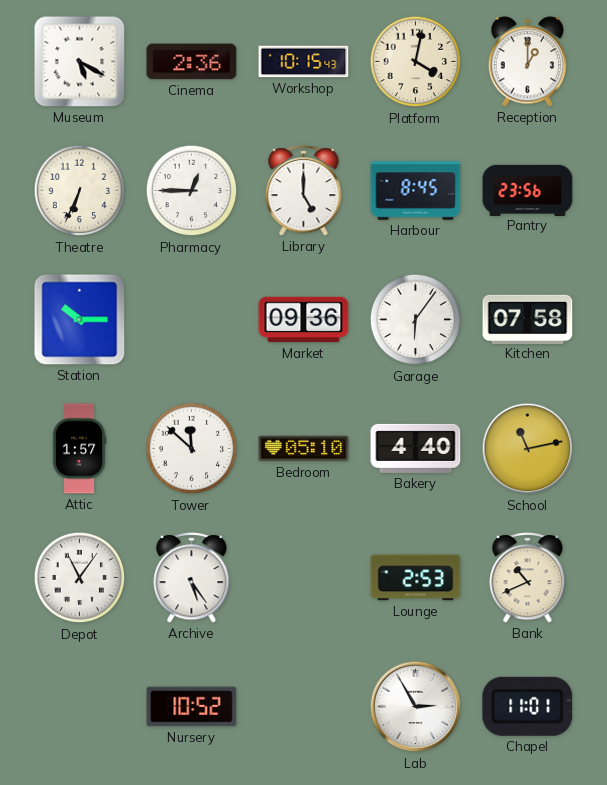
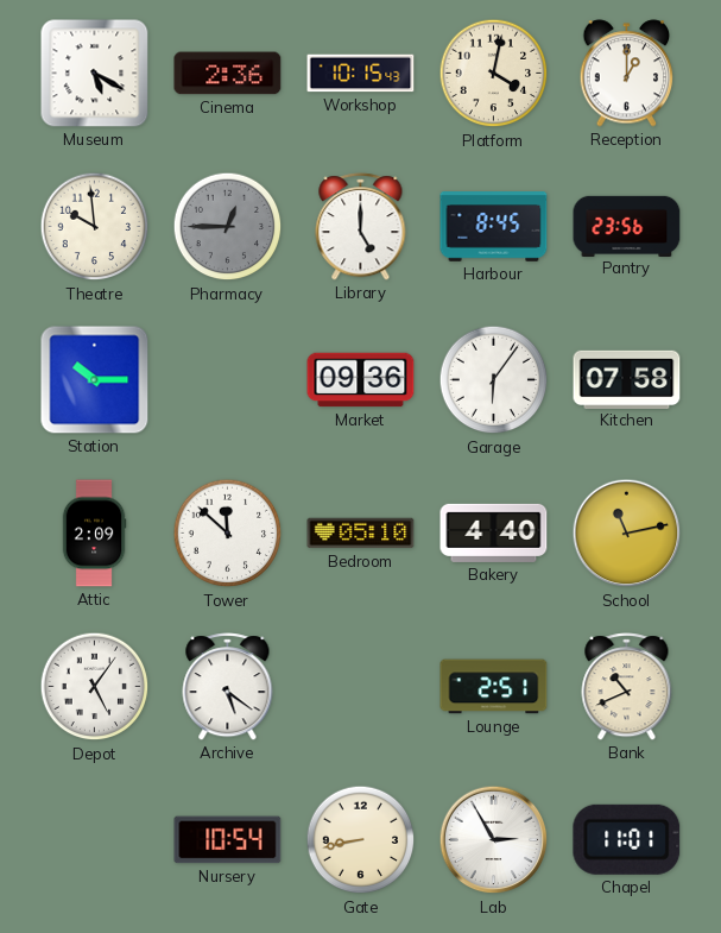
Theatre: 6:34 -> 9:59 (95, 227)
Pharmacy dial: white -> grey (228, 227)
Attic: 1:57 -> 2:09 (94, 534)
Depot: 11:06 -> 5:06 (95, 687)
Archive: 5:24 -> 5:21 (228, 687)
Lounge: 2:53 -> 2:51 (494, 687)
Nursery: 10:52 -> 10:54 (228, 840)
Gate: none -> 8:43 (361, 840)
